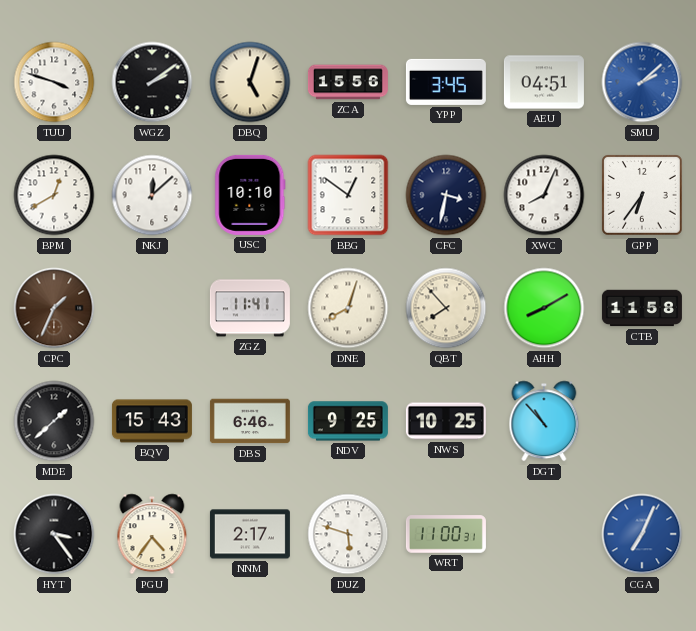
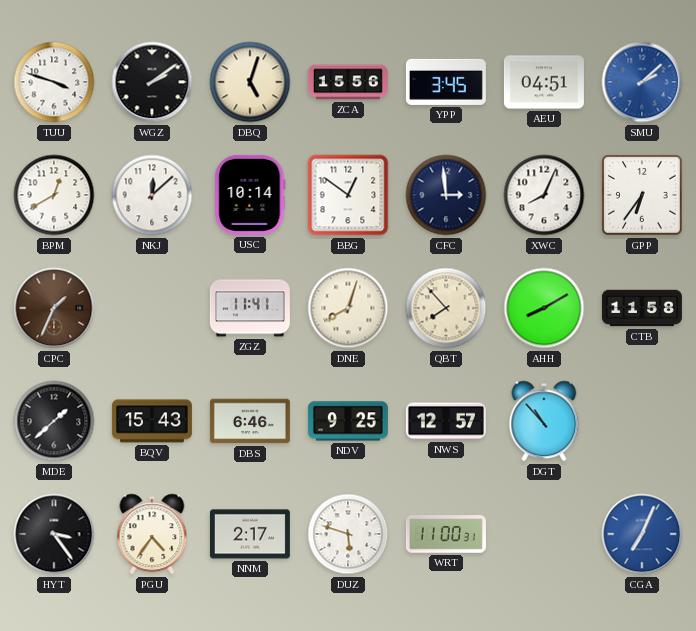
USC: 10:10 -> 10:14 (250, 195)
CFC: 3:32 -> 2:59 (446, 195)
NWS: 10:25 -> 12:57 (446, 421)
